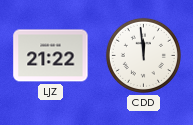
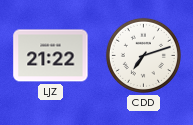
CDD: 11:59 -> 7:12 (143, 55)
